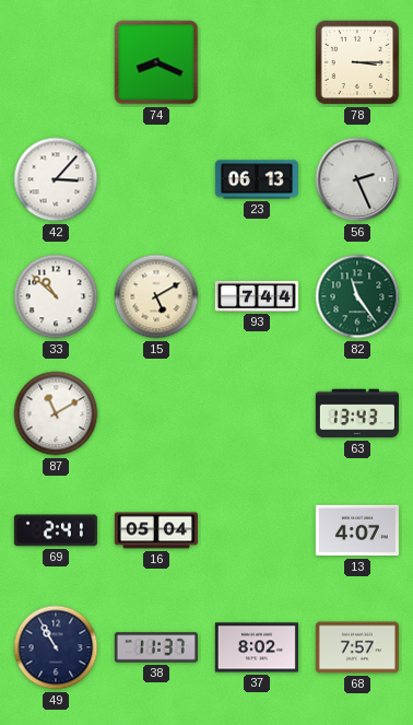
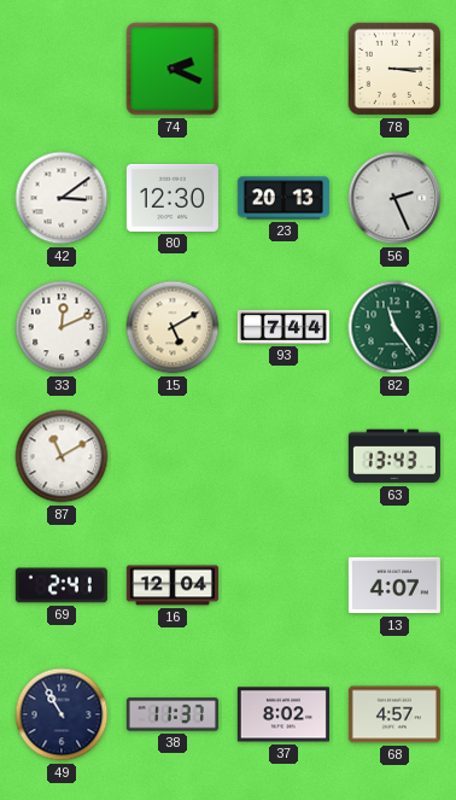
74: 8:19 -> 2:19 (173, 69)
42: 3:07 -> 3:09 (62, 198)
80: none -> 12:30 (173, 198)
23: 06:13 -> 20:13 (283, 198)
33: 10:52 -> 12:11 (62, 327)
16: 05:04 -> 12:04 (173, 585)
68: 7:57 -> 4:57 (394, 714)
